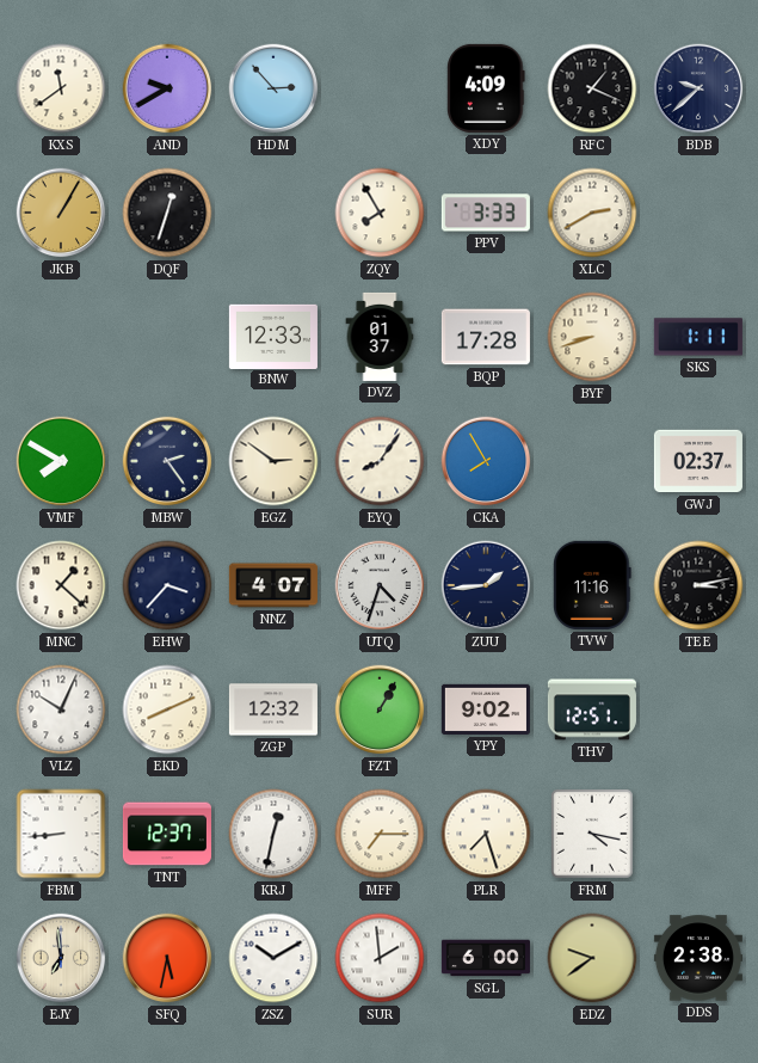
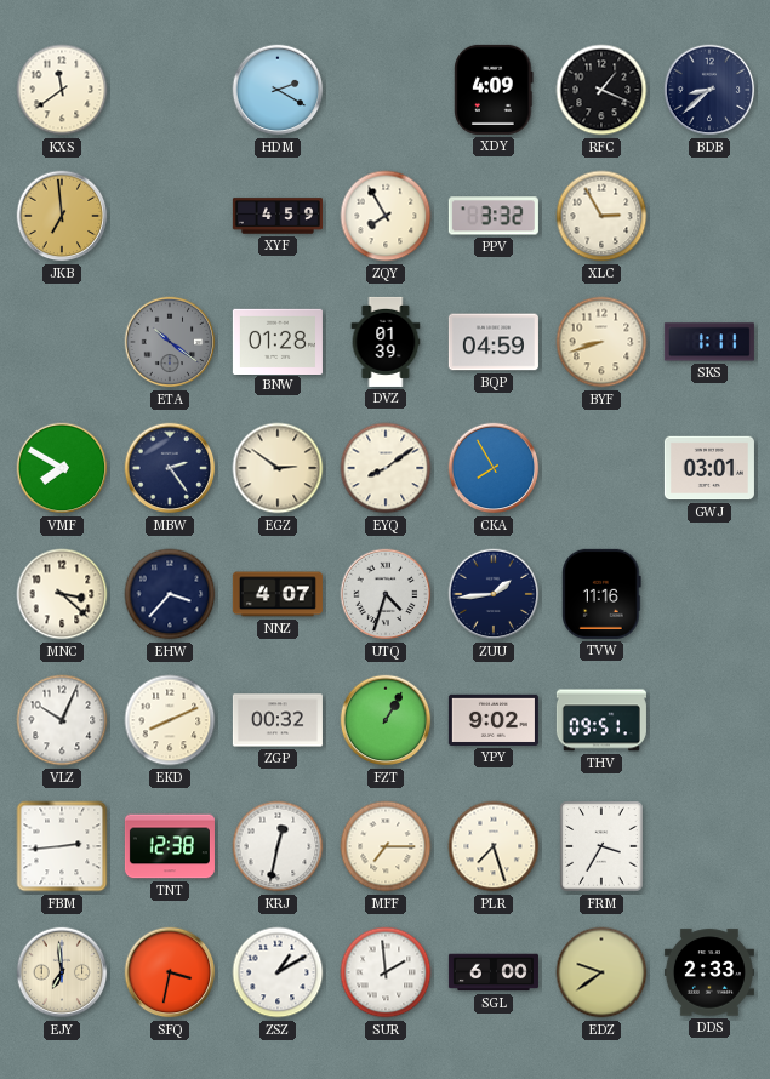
AND: 9:40 -> none (167, 88)
HDM: 2:53 -> 2:20 (278, 90)
BDB: 9:38 -> 8:38 (709, 90)
JKB: 1:05 -> 6:59 (62, 216)
DQF: 12:33 -> none (167, 213)
XYF: none -> 4:59 (278, 216)
PPV: 3:33 -> 3:32 (494, 216)
XLC: 2:40 -> 2:55 (601, 216)
ETA: none -> 10:21 (170, 342)
BNW: 12:33 -> 01:28 (278, 341)
DVZ: 01:37 -> 01:39 (386, 342)
BQP: 17:28 -> 04:59 (494, 342)
EYQ: 8:06 -> 8:09 (386, 468)
GWJ: 02:37 -> 03:01 (709, 468)
MNC: 1:22 -> 3:22 (62, 594)
TEE: 3:13 -> none (698, 585)
ZGP: 12:32 -> 00:32 (278, 720)
THV: 12:51 -> 09:51 (601, 720)
FBM: 8:44 -> 2:44 (62, 846)
TNT: 12:37 -> 12:38 (170, 846)
FRM: 4:17 -> 3:35 (601, 846)
SFQ: 5:32 -> 3:32 (170, 972)
ZSZ: 10:10 -> 1:10 (278, 972)
DDS: 2:38 -> 2:33 (709, 972)
